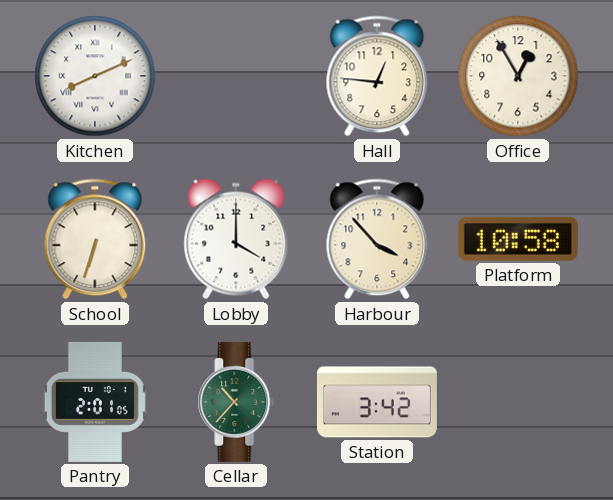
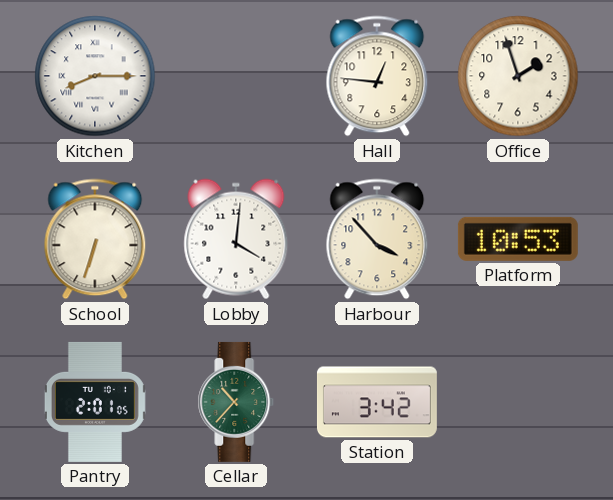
Kitchen: 8:11 -> 8:15 (95, 76)
Office: 12:55 -> 1:57 (518, 76)
Lobby: 4:00 -> 4:01 (236, 239)
Platform: 10:58 -> 10:53 (518, 239)
